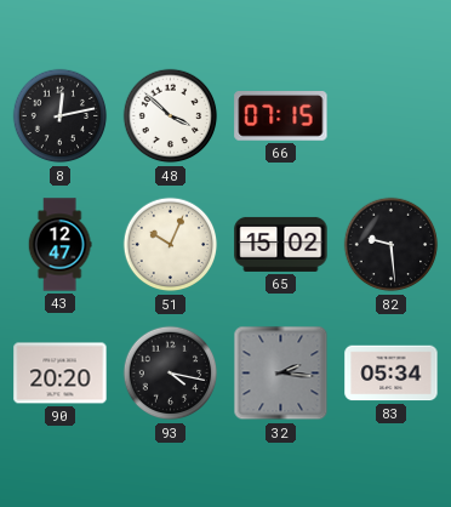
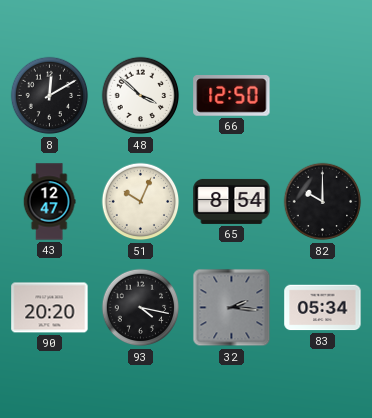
8: 12:13 -> 12:10 (50, 96)
66: 07:15 -> 12:50 (232, 96)
65: 15:02 -> 8:54 (232, 201)
82: 9:29 -> 10:00 (323, 202)
